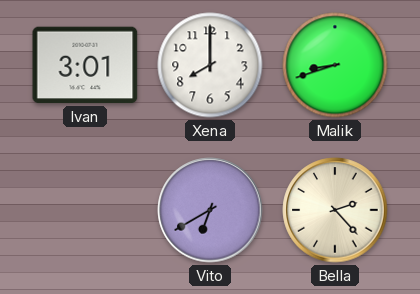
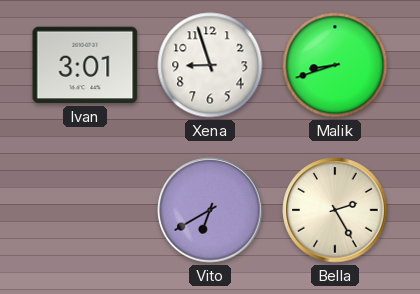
Xena: 8:00 -> 8:57 (210, 65)
Bella: 2:23 -> 2:25 (335, 210)
